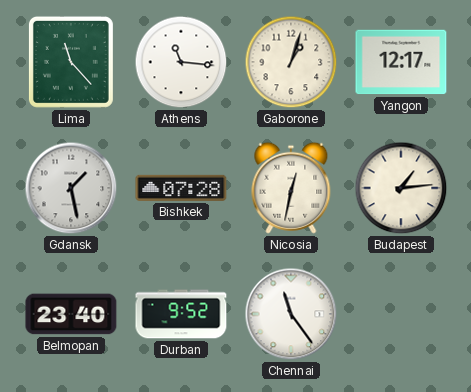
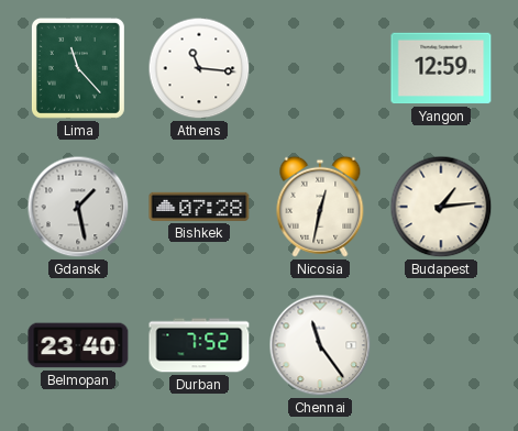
Gaborone: 1:03 -> none (291, 62)
Yangon: 12:17 -> 12:59 (441, 68)
Durban: 9:52 -> 7:52 (199, 345)
